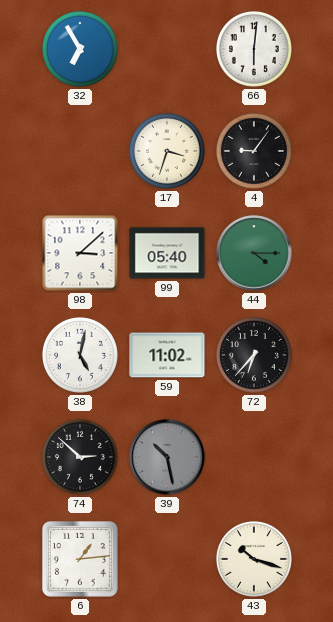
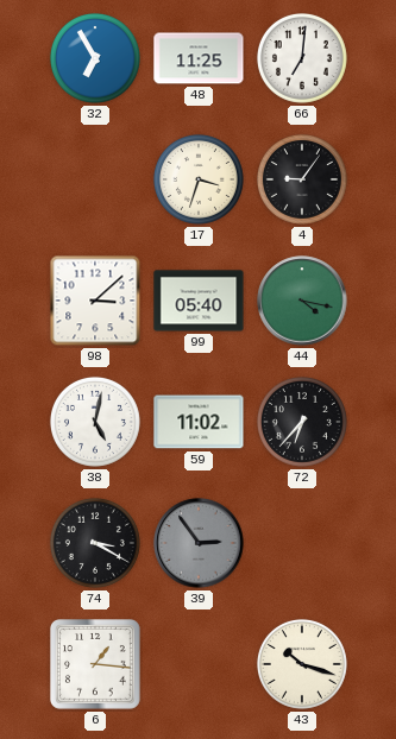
48: none -> 11:25 (199, 58)
66: 6:01 -> 7:01 (302, 58)
44: 4:15 -> 4:17 (302, 301)
74: 2:52 -> 3:20 (95, 543)
39: 10:28 -> 2:54 (199, 543)
6: 1:14 -> 1:16 (96, 665)
